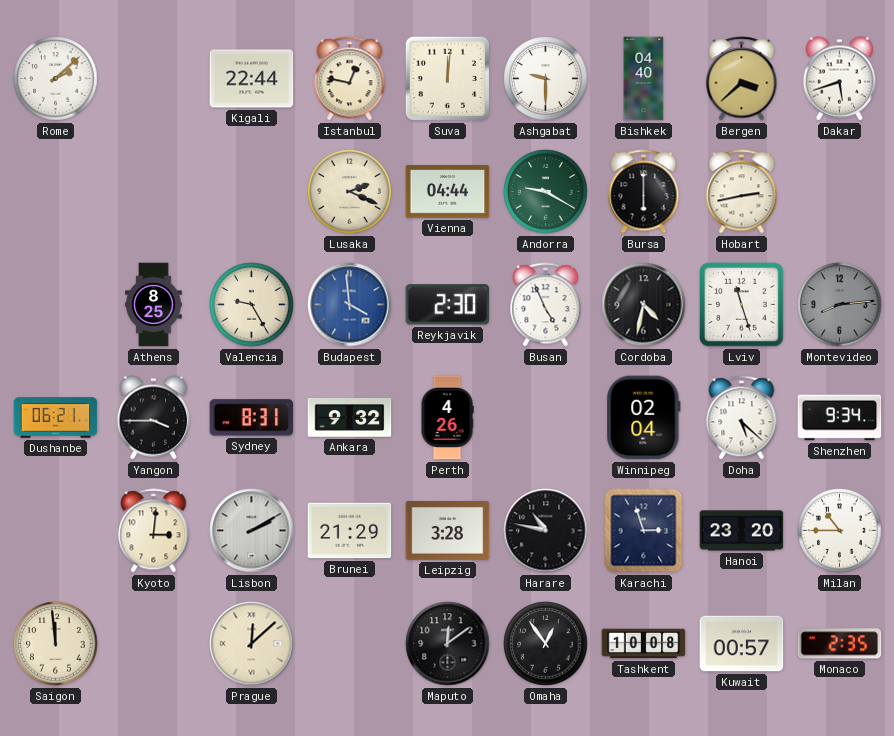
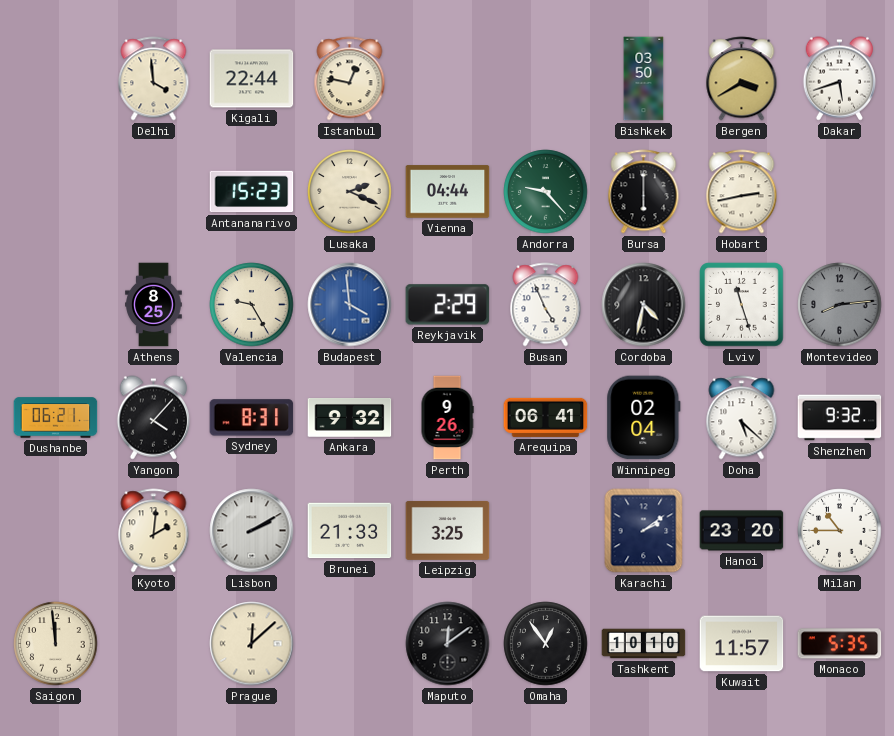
Rome: 2:08 -> none (56, 79)
Delhi: none -> 3:59 (154, 79)
Suva: 12:01 -> none (447, 78)
Ashgabat: 9:30 -> none (546, 79)
Bishkek: 04:40 -> 03:50 (644, 79)
Bergen: 3:38 -> 3:40 (742, 79)
Antananarivo: none -> 15:23 (252, 192)
Andorra: 9:20 -> 9:23 (546, 192)
Reykjavik: 2:30 -> 2:29 (448, 305)
Yangon: 3:45 -> 4:07 (153, 418)
Perth: 4:26 -> 9:26 (447, 418)
Arequipa: none -> 06:41 (546, 417)
Shenzhen: 9:34 -> 9:32 (840, 418)
Kyoto: 3:01 -> 2:01 (154, 531)
Brunei: 21:29 -> 21:33 (350, 531)
Leipzig: 3:28 -> 3:25 (448, 530)
Harare: 10:47 -> none (546, 531)
Karachi: 2:57 -> 2:09 (644, 531)
Tashkent: 10:08 -> 10:10 (644, 644)
Kuwait: 00:57 -> 11:57 (742, 644)
Monaco: 2:35 -> 5:35 (840, 644)
